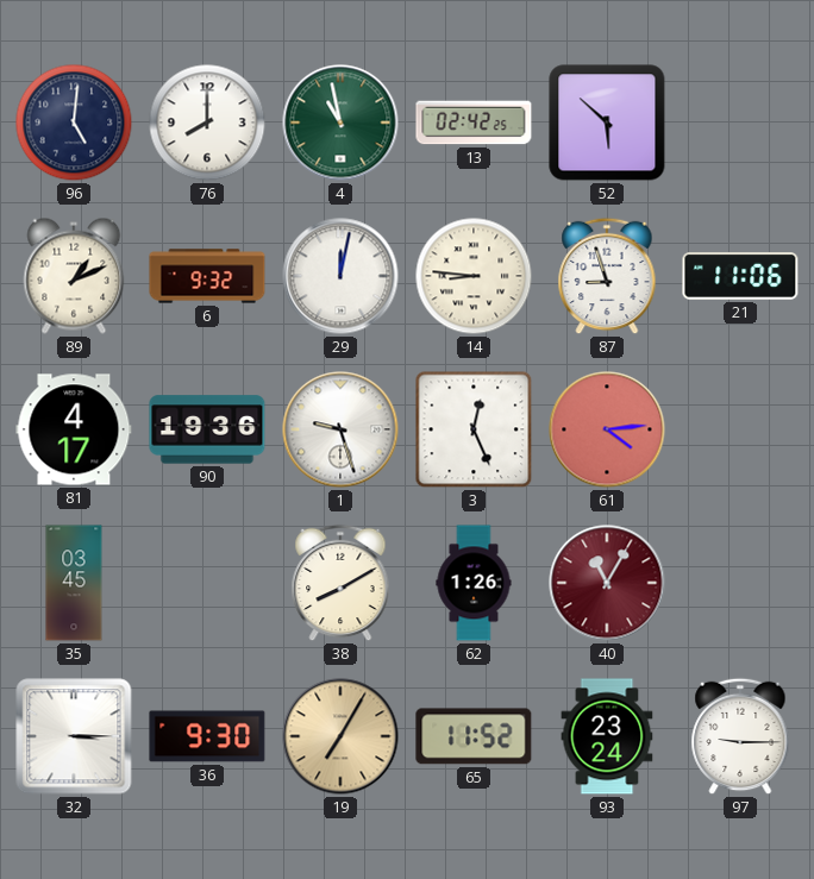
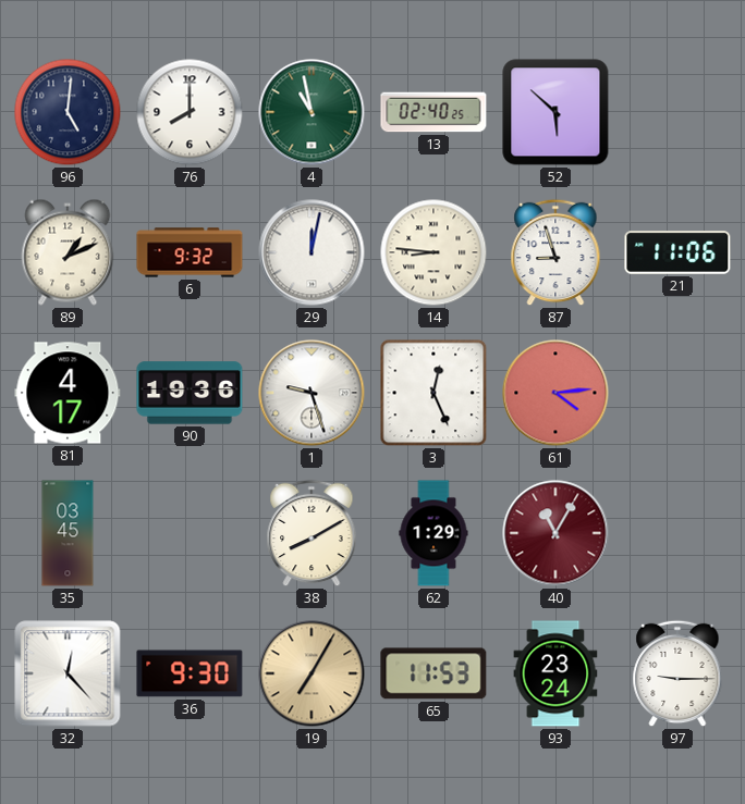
13: 02:42 -> 02:40 (433, 112)
62: 1:26 -> 1:29 (433, 533)
32: 3:15 -> 12:23 (68, 673)
65: 11:52 -> 11:53 (433, 673)
